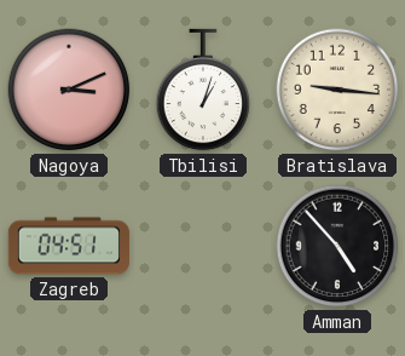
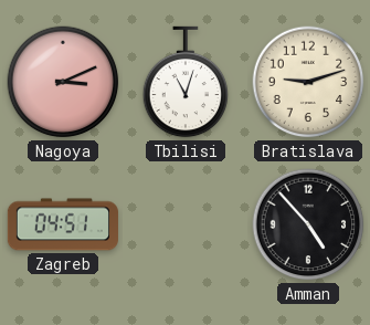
Tbilisi: 1:03 -> 11:03 (186, 82)
Bratislava: 9:16 -> 9:12 (308, 82)
